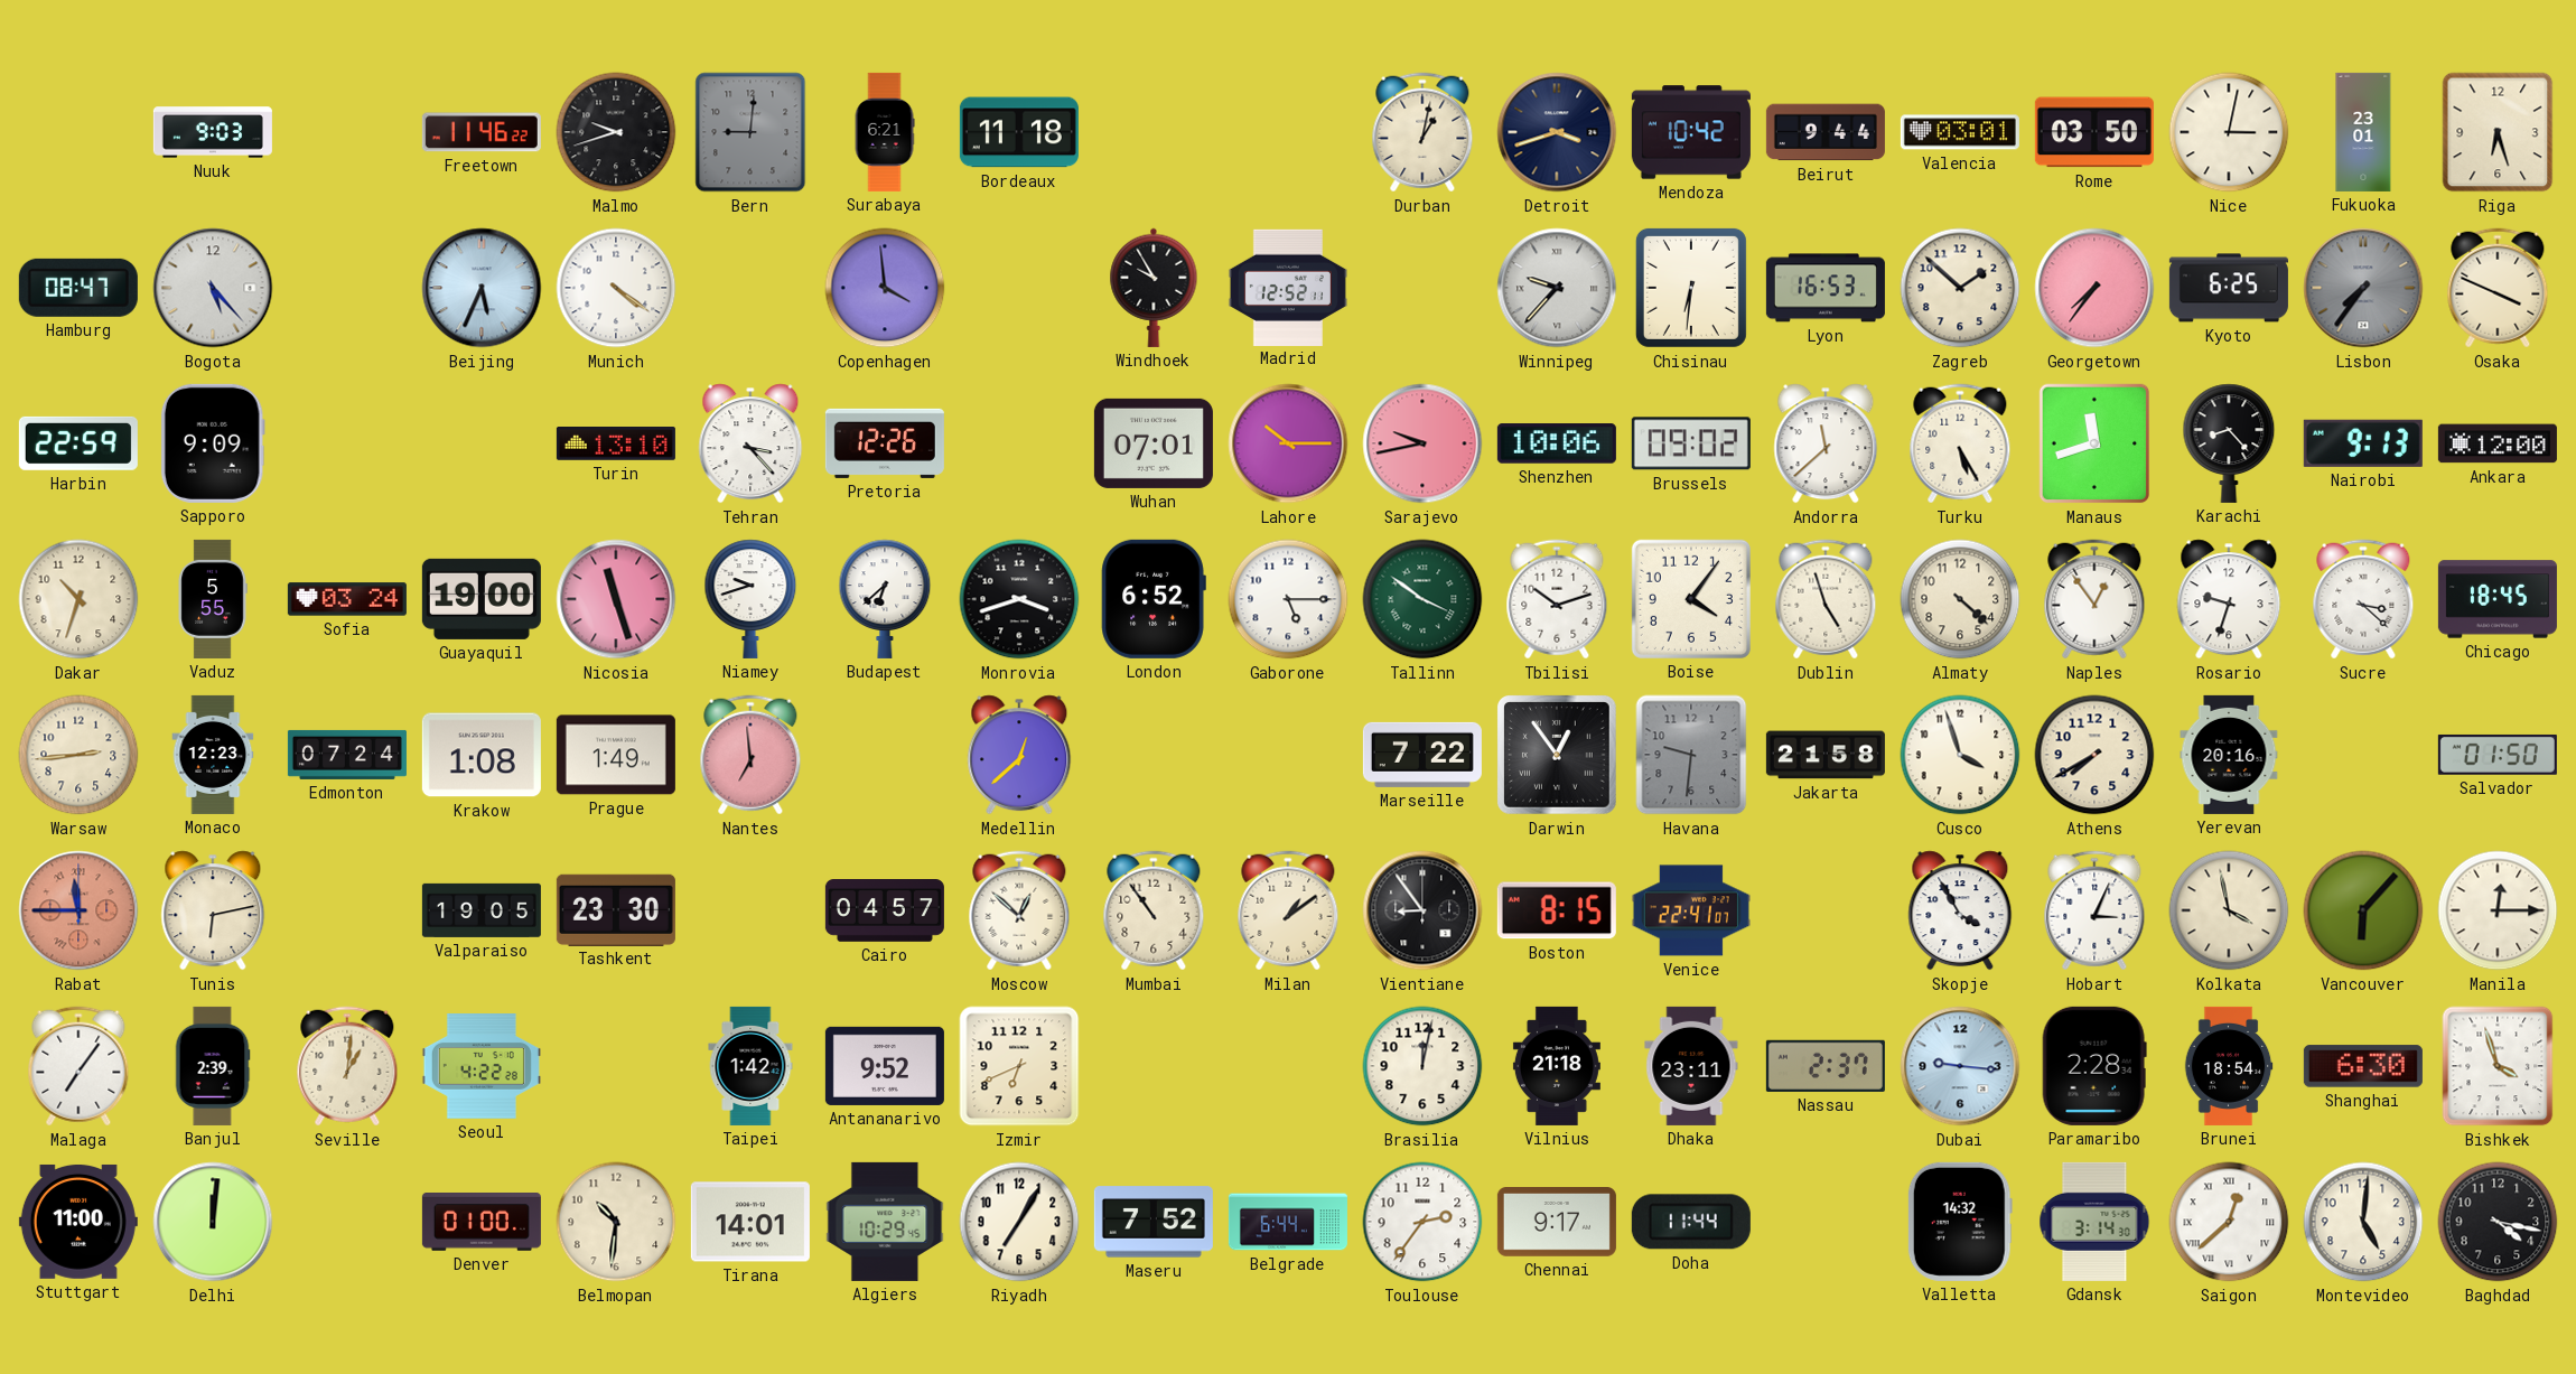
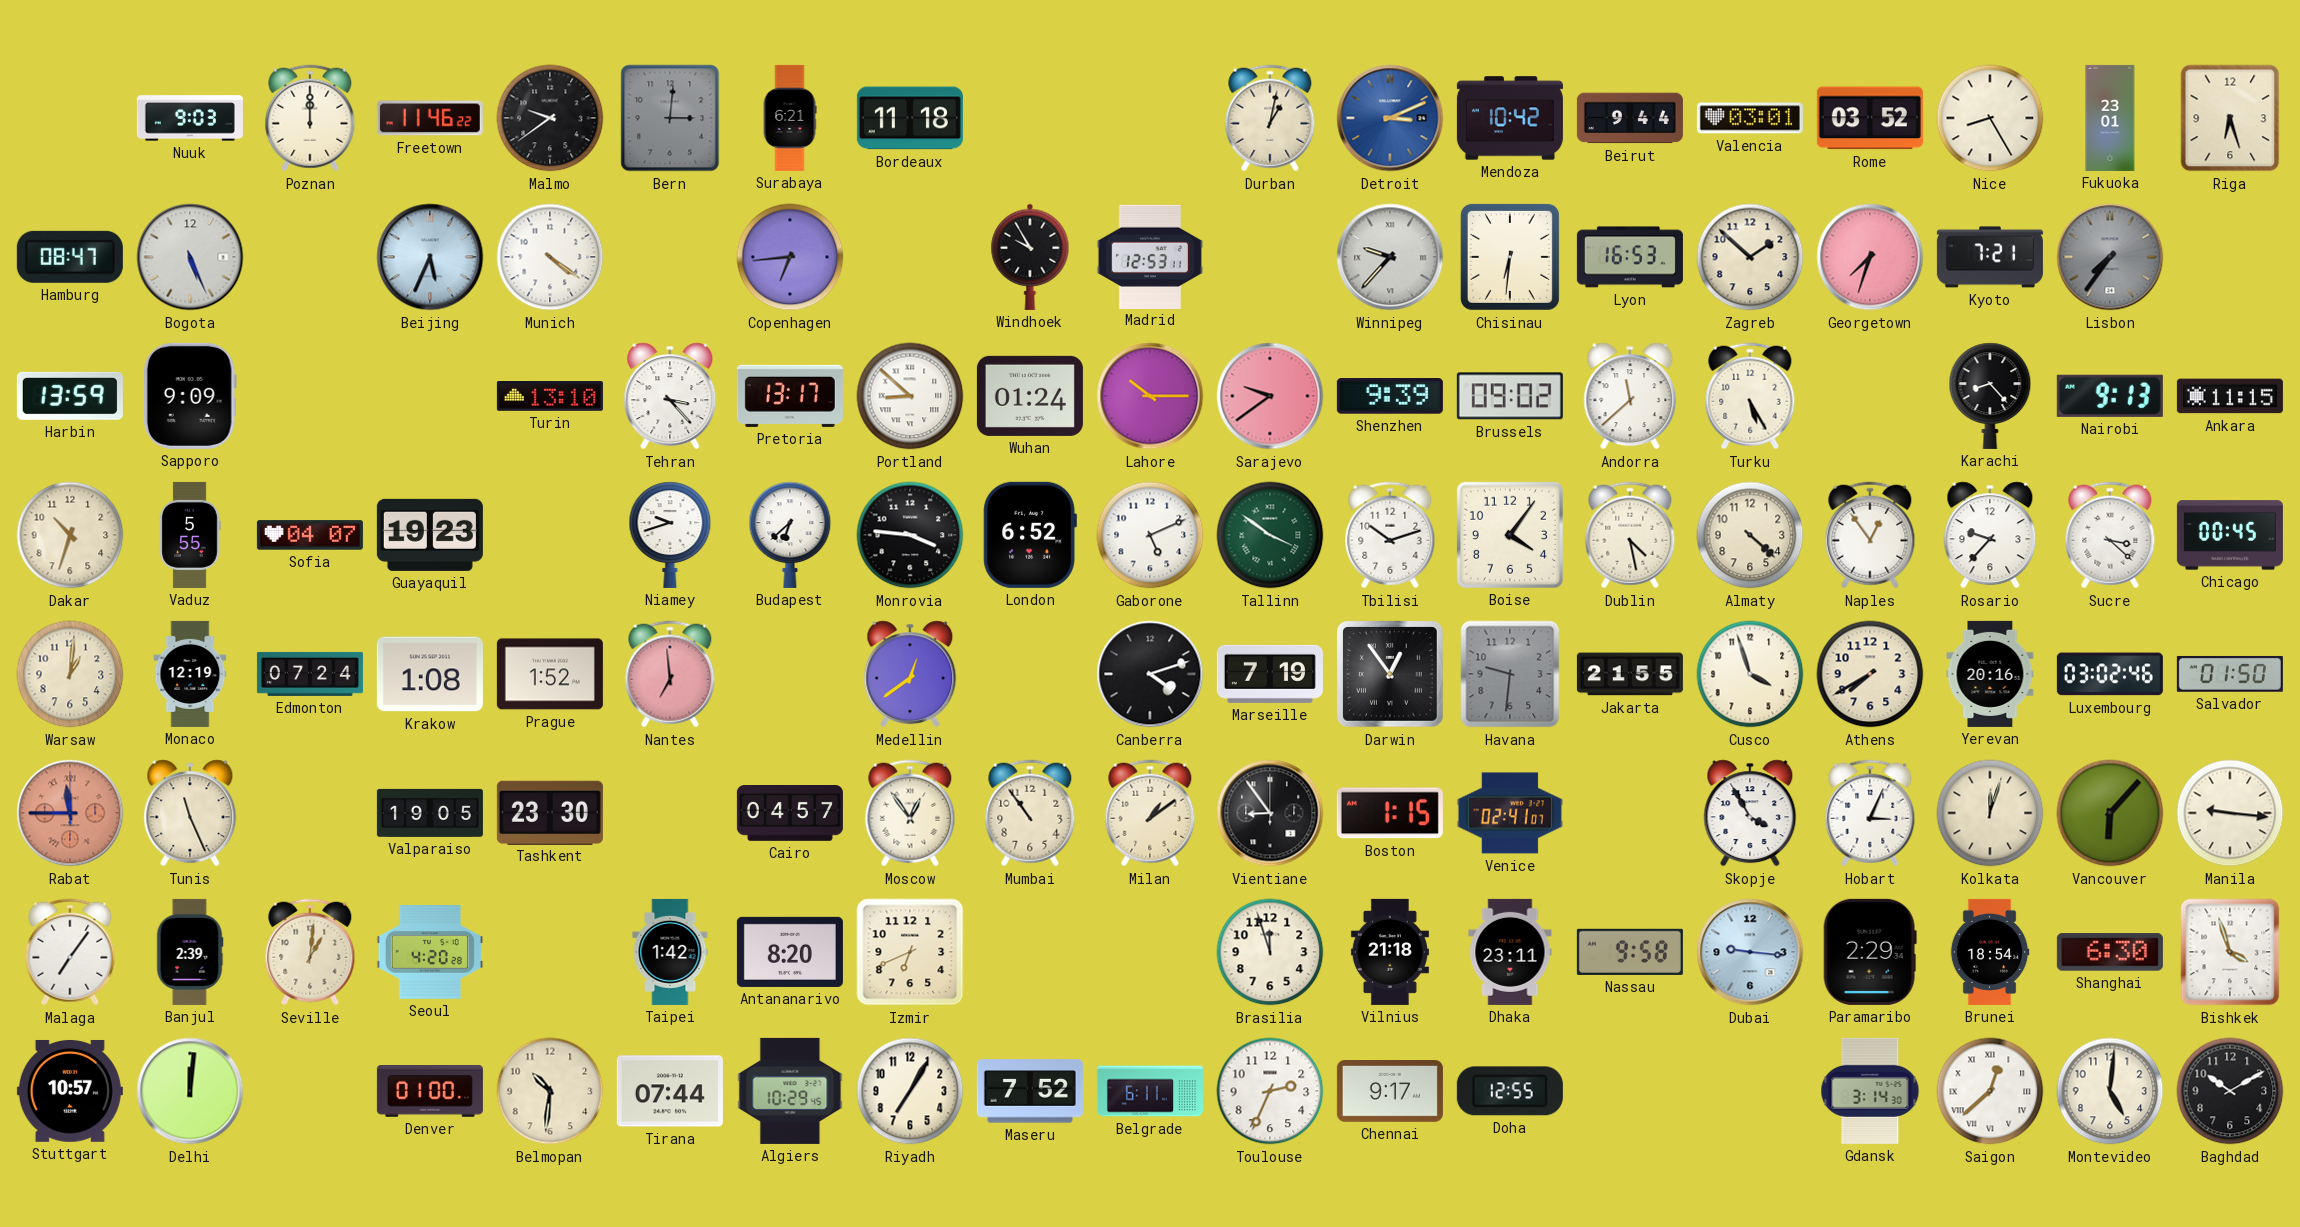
Poznan: none -> 12:00 (310, 118)
Malmo: 9:42 -> 9:39 (550, 118)
Bern: 9:01 -> 3:01 (670, 118)
Detroit: 3:42 -> 3:11 (1390, 118)
Detroit dial: navy -> blue (1390, 118)
Rome: 03:50 -> 03:52 (1870, 118)
Nice: 3:02 -> 8:25 (1990, 118)
Bogota: 5:23 -> 5:26 (190, 257)
Copenhagen: 3:59 -> 6:44 (790, 257)
Madrid: 12:52 -> 12:53 (1150, 256)
Georgetown: 7:36 -> 7:33 (1870, 257)
Kyoto: 6:25 -> 7:21 (1990, 257)
Osaka: 3:49 -> none (2498, 288)
Harbin: 22:59 -> 13:59 (70, 396)
Pretoria: 12:26 -> 13:17 (790, 396)
Portland: none -> 8:52 (910, 396)
Wuhan: 07:01 -> 01:24 (1030, 396)
Sarajevo: 9:43 -> 9:39 (1270, 396)
Shenzhen: 10:06 -> 9:39 (1390, 396)
Manaus: 11:42 -> none (2093, 443)
Ankara: 12:00 -> 11:15 (2230, 396)
Sofia: 03:24 -> 04:07 (310, 535)
Guayaquil: 19:00 -> 19:23 (430, 535)
Nicosia: 11:27 -> none (616, 599)
Monrovia: 3:42 -> 3:46 (910, 535)
Gaborone: 5:15 -> 5:11 (1150, 535)
Dublin: 4:57 -> 4:28 (1630, 535)
Rosario: 9:33 -> 9:37 (1990, 535)
Chicago: 18:45 -> 00:45 (2230, 535)
Warsaw: 2:44 -> 1:01 (70, 674)
Monaco: 12:23 -> 12:19 (190, 674)
Prague: 1:49 -> 1:52 (550, 674)
Medellin: 12:38 -> 12:39 (910, 674)
Canberra: none -> 4:12 (1150, 674)
Marseille: 7:22 -> 7:19 (1270, 674)
Jakarta: 21:58 -> 21:55 (1630, 674)
Luxembourg: none -> 03:02 (2110, 674)
Tunis: 6:13 -> 11:26 (190, 813)
Moscow: 12:52 -> 12:54 (910, 813)
Boston: 8:15 -> 1:15 (1390, 813)
Venice: 22:41 -> 02:41 (1510, 813)
Kolkata: 3:58 -> 12:03 (1990, 813)
Manila: 12:15 -> 9:16 (2230, 813)
Seoul: 4:22 -> 4:20 (430, 953)
Antananarivo: 9:52 -> 8:20 (790, 952)
Brasilia: 12:02 -> 11:57 (1270, 952)
Nassau: 2:37 -> 9:58 (1630, 952)
Paramaribo: 2:28 -> 2:29 (1870, 952)
Stuttgart: 11:00 -> 10:57 (70, 1091)
Tirana: 14:01 -> 07:44 (670, 1091)
Belgrade: 6:44 -> 6:11 (1150, 1091)
Toulouse: 2:36 -> 2:34 (1270, 1091)
Doha: 11:44 -> 12:55 (1510, 1091)
Valletta: 14:32 -> none (1960, 1222)
Baghdad: 4:17 -> 10:10 (2230, 1091)
